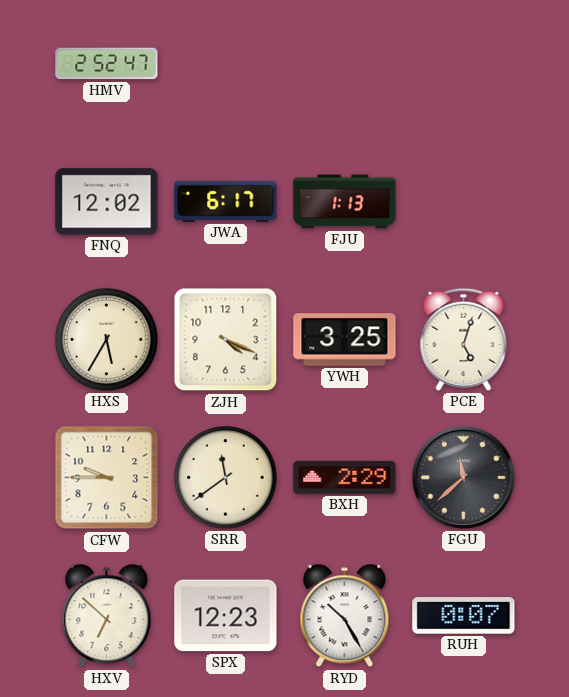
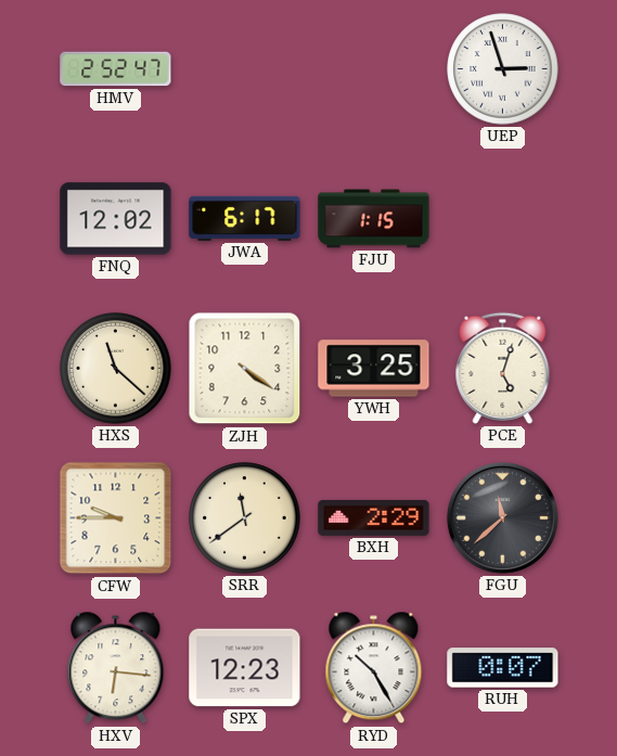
UEP: none -> 2:57 (503, 69)
FJU: 1:13 -> 1:15 (374, 219)
HXS: 5:35 -> 11:22 (116, 369)
ZJH: 4:19 -> 4:21 (245, 369)
HXV: 6:52 -> 6:16 (116, 668)
